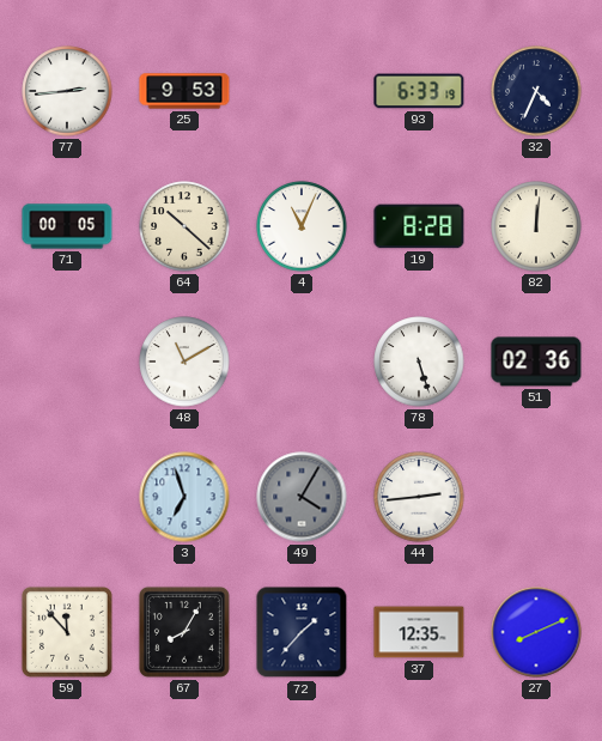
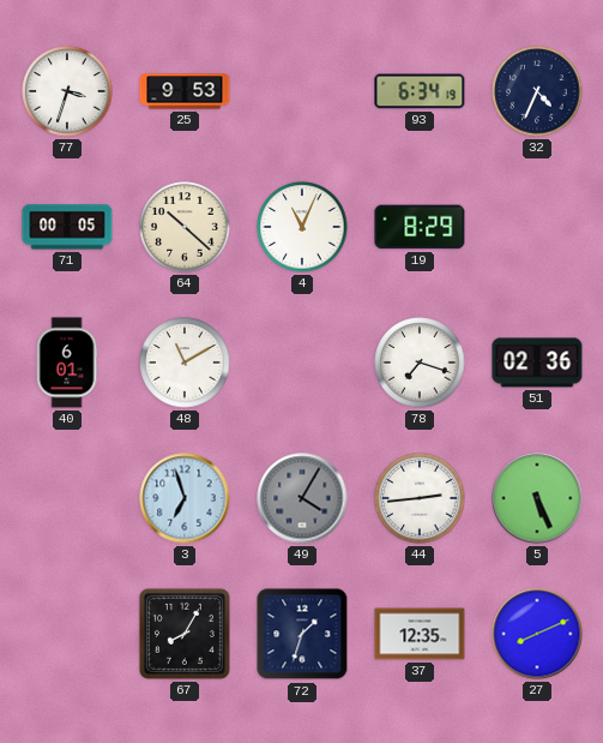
77: 2:44 -> 3:33 (67, 91)
93: 6:33 -> 6:34 (420, 91)
19: 8:28 -> 8:29 (420, 227)
82: 12:01 -> none (536, 226)
40: none -> 6:01 (67, 362)
78: 5:27 -> 7:18 (420, 362)
5: none -> 5:26 (537, 498)
59: 11:53 -> none (67, 632)
72: 1:37 -> 1:33 (302, 634)
